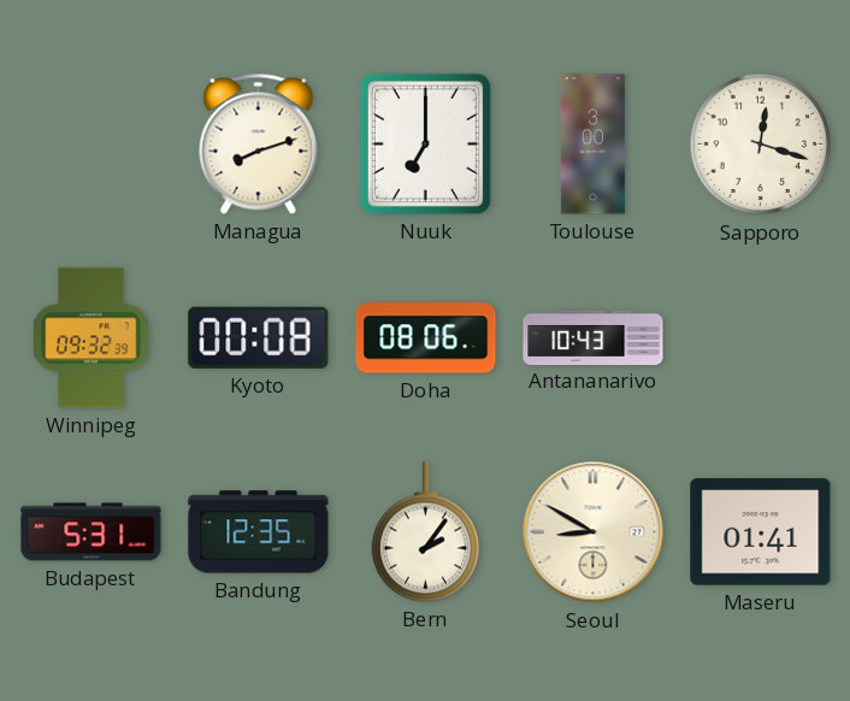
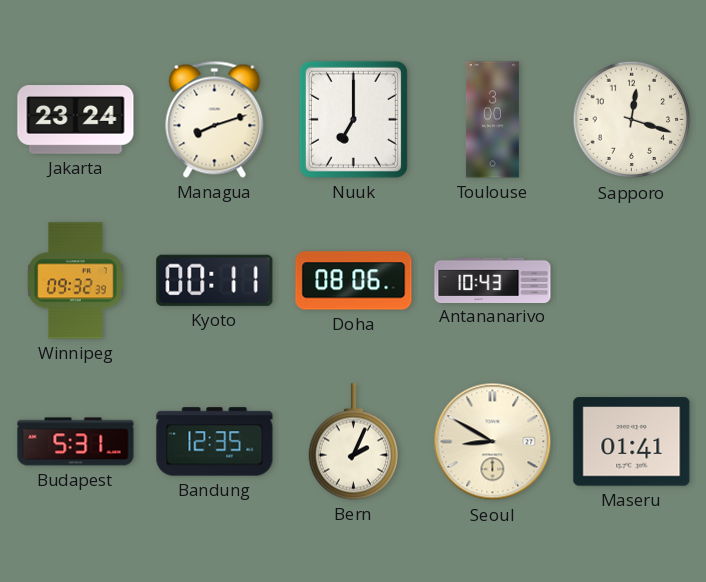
Jakarta: none -> 23:24 (76, 120)
Kyoto: 00:08 -> 00:11 (215, 280)
Bern: 2:06 -> 2:04 (354, 442)
